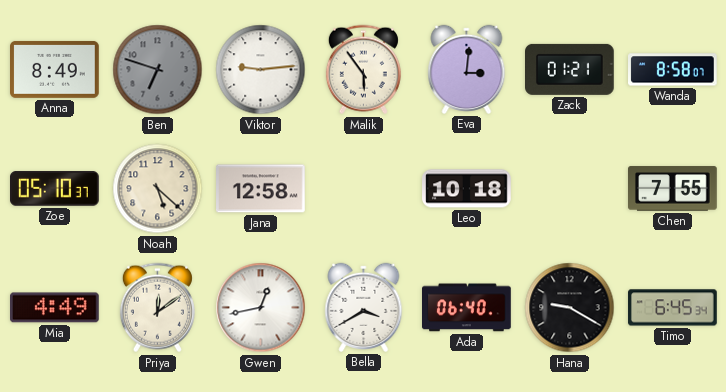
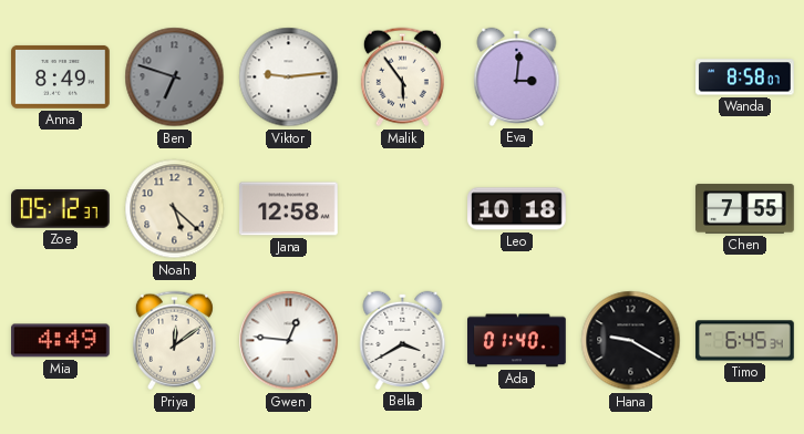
Zack: 01:21 -> none (570, 69)
Zoe: 05:10 -> 05:12 (61, 209)
Gwen: 12:43 -> 12:46 (289, 341)
Ada: 06:40 -> 01:40 (517, 341)
